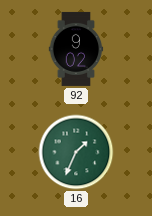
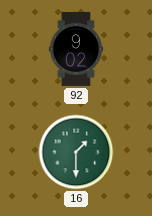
16: 1:34 -> 1:30 (76, 152)
